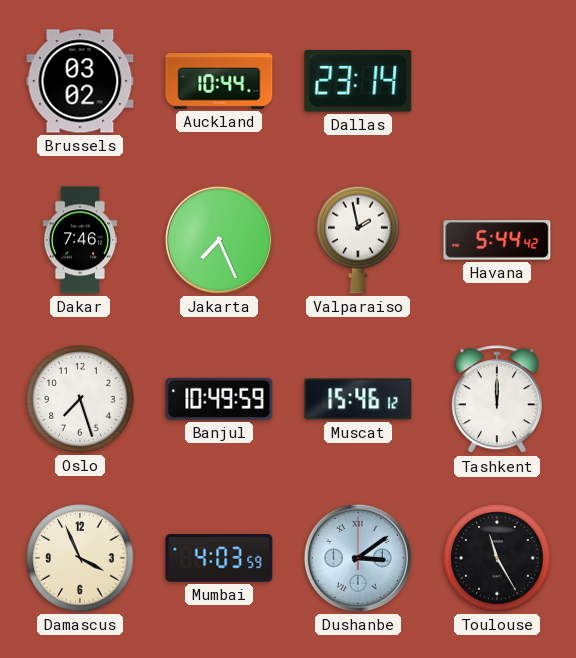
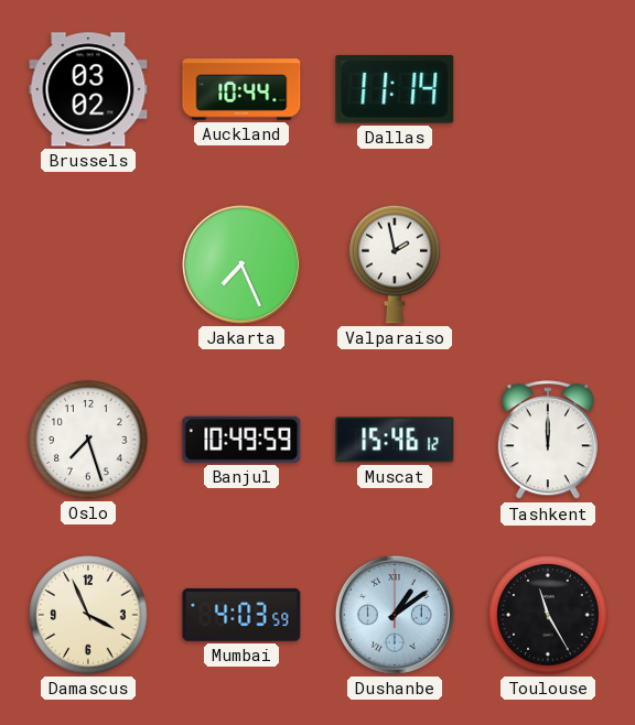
Dallas: 23:14 -> 11:14 (395, 90)
Dakar: 7:46 -> none (79, 240)
Havana: 5:44 -> none (497, 240)
Dushanbe: 3:09 -> 1:09 (395, 615)
